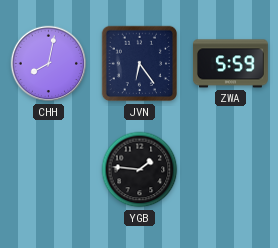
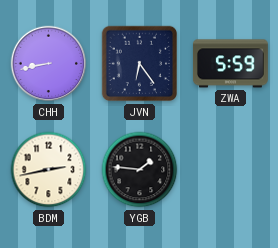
CHH: 8:02 -> 8:43 (49, 64)
BDM: none -> 2:43 (49, 170)
